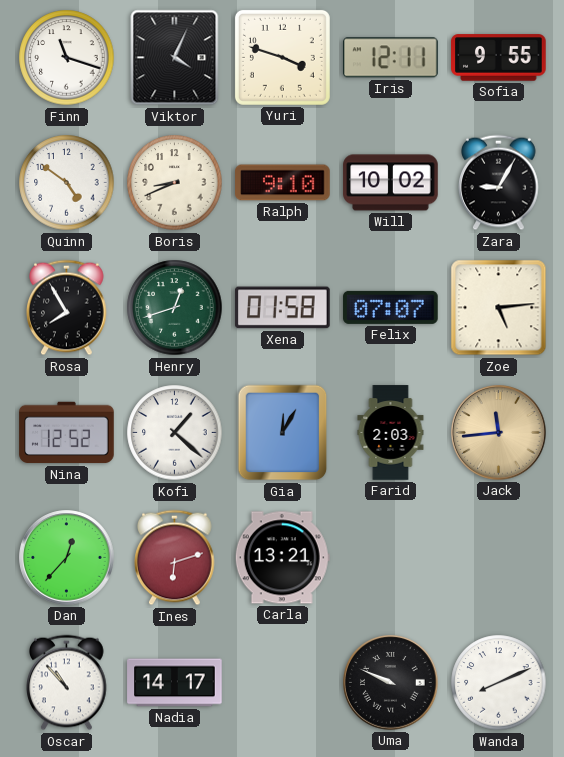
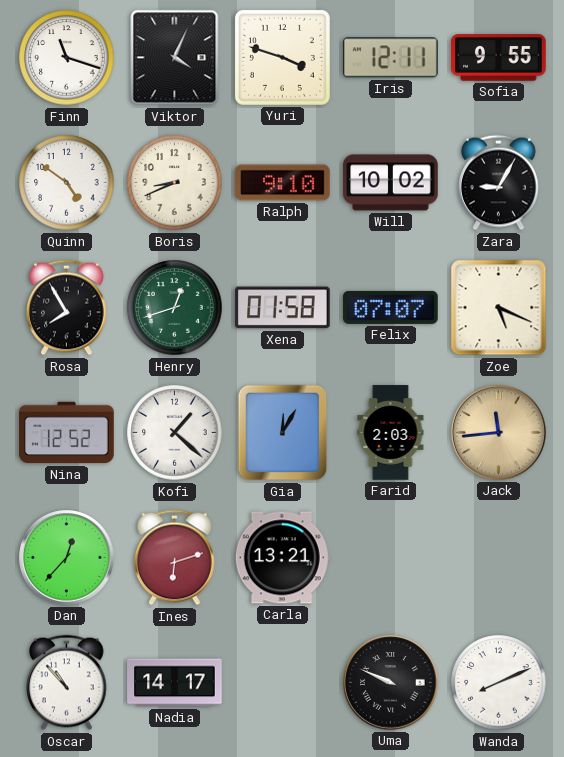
Zoe: 5:14 -> 5:19 (499, 308)
